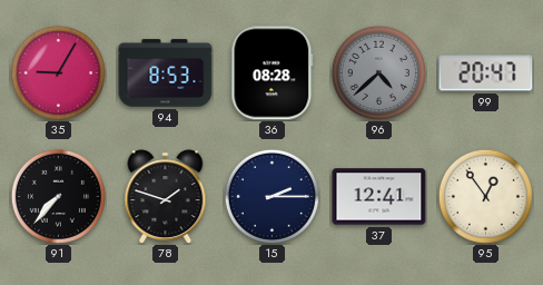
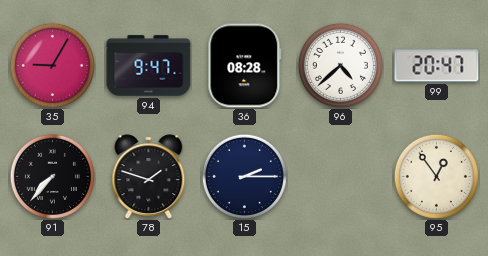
94: 8:53 -> 9:47 (149, 66)
96 dial: grey -> white (340, 65)
37: 12:41 -> none (379, 197)
